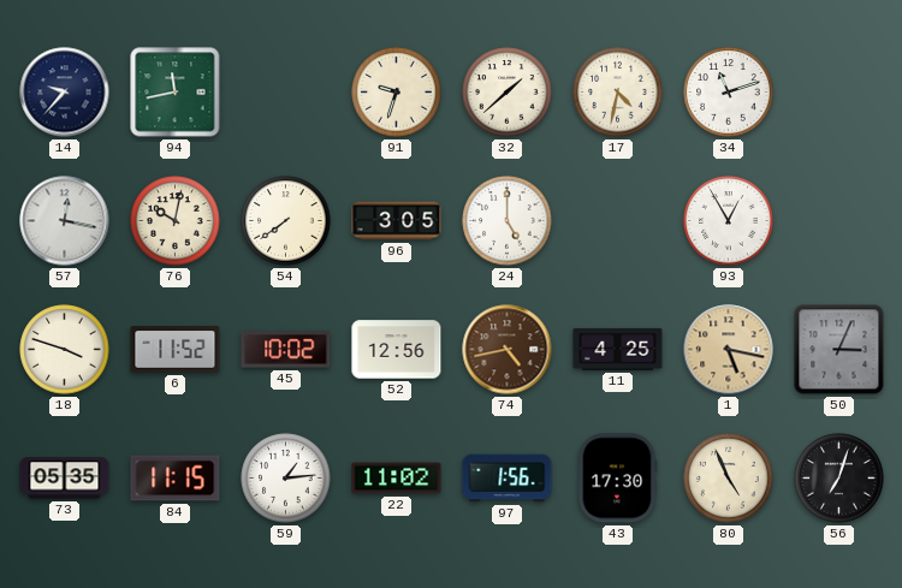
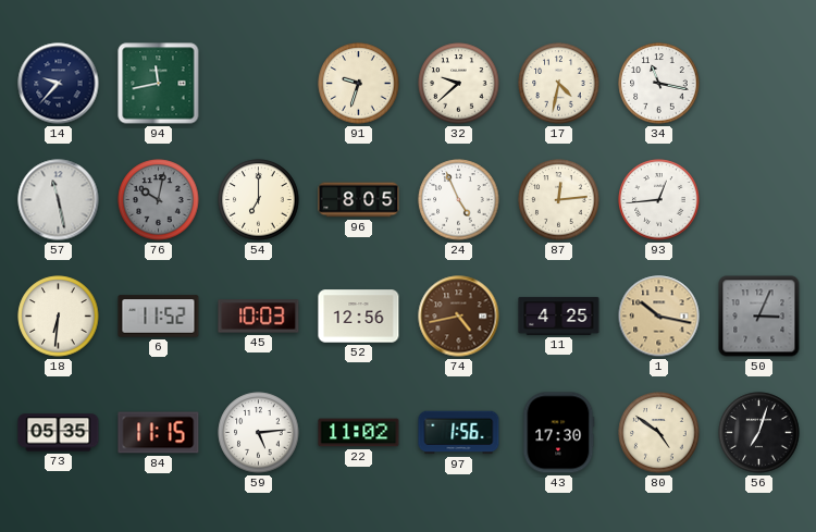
32: 1:38 -> 9:38 (459, 84)
34: 11:12 -> 11:17 (659, 84)
57: 12:17 -> 11:28 (59, 200)
76 dial: cream -> grey (159, 200)
54: 7:39 -> 7:00 (259, 200)
96: 3:05 -> 8:05 (359, 200)
24: 5:00 -> 4:56 (459, 200)
87: none -> 12:14 (559, 200)
93: 12:55 -> 12:44 (659, 200)
18: 3:48 -> 6:31 (59, 317)
45: 10:02 -> 10:03 (259, 317)
1: 5:17 -> 10:17 (659, 317)
59: 1:14 -> 5:14 (259, 433)
80: 4:56 -> 4:51 (659, 433)
